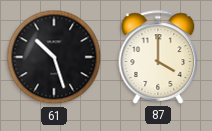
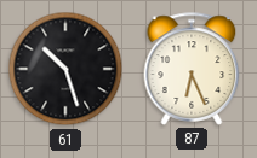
87: 4:00 -> 6:26 (192, 69)
